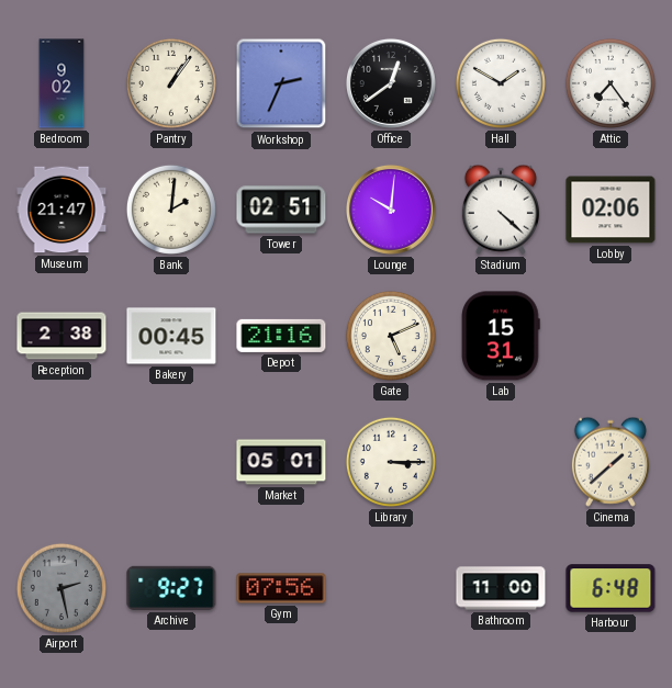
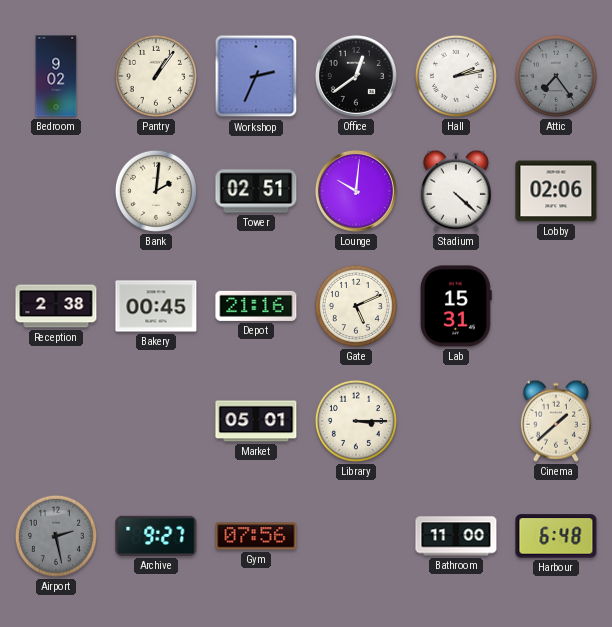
Hall: 1:50 -> 2:13 (456, 76)
Attic dial: white -> grey (556, 76)
Museum: 21:47 -> none (61, 210)
